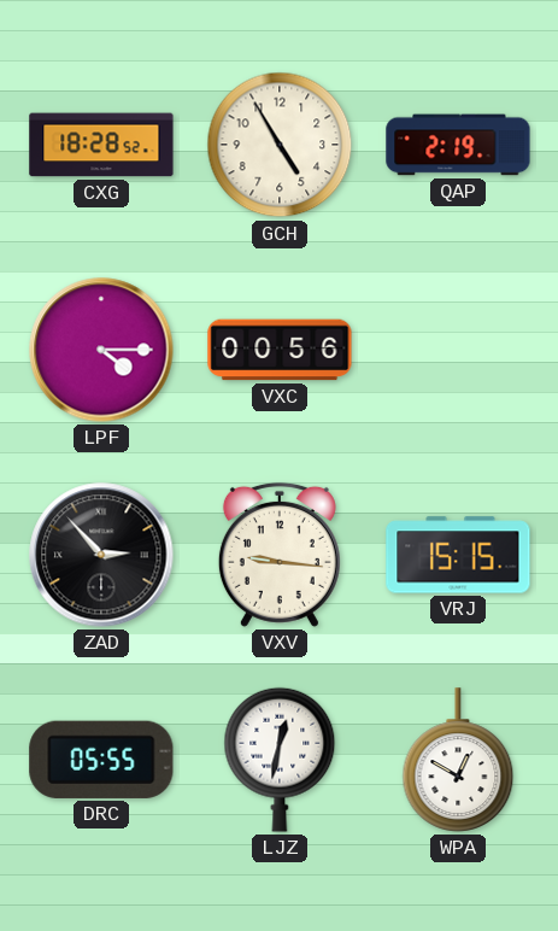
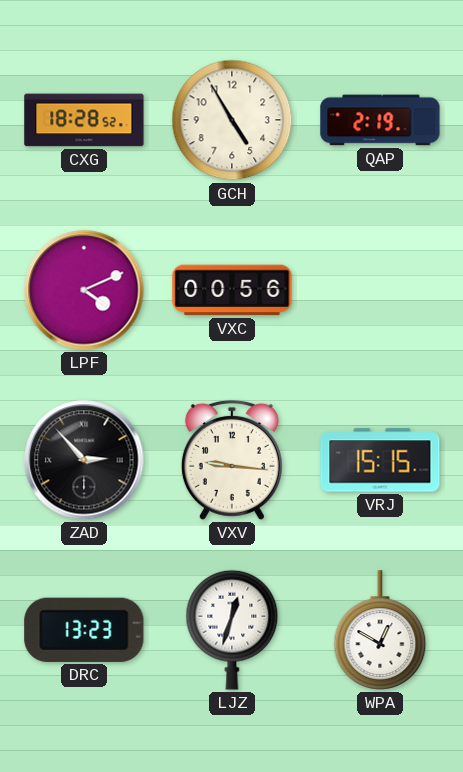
LPF: 4:15 -> 4:11 (84, 290)
DRC: 05:55 -> 13:23 (84, 630)
LJZ: 12:32 -> 12:33 (232, 630)
